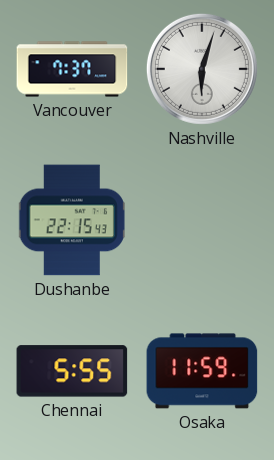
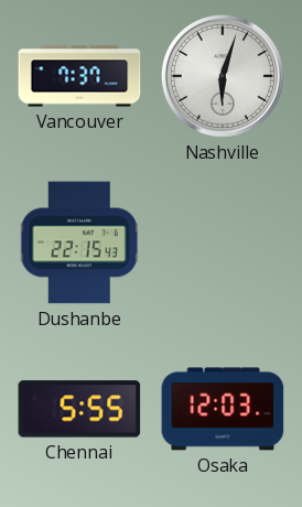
Osaka: 11:59 -> 12:03 (223, 409)
